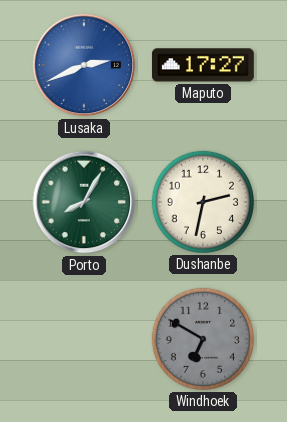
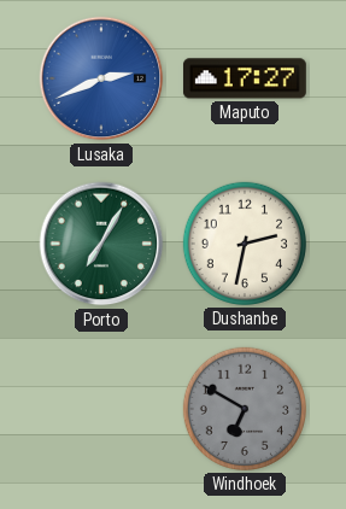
Porto: 8:05 -> 7:05 (101, 244)
